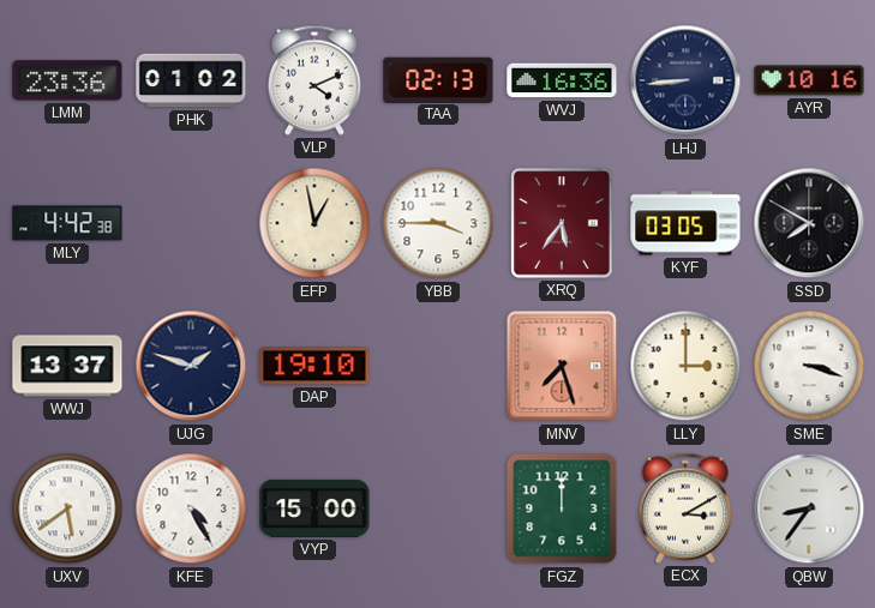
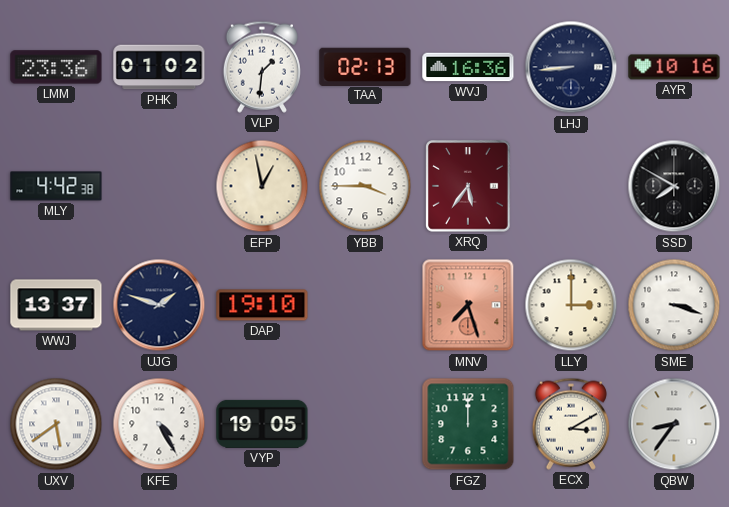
VLP: 4:11 -> 1:31 (262, 67)
KYF: 03:05 -> none (685, 223)
VYP: 15:00 -> 19:05 (262, 424)
